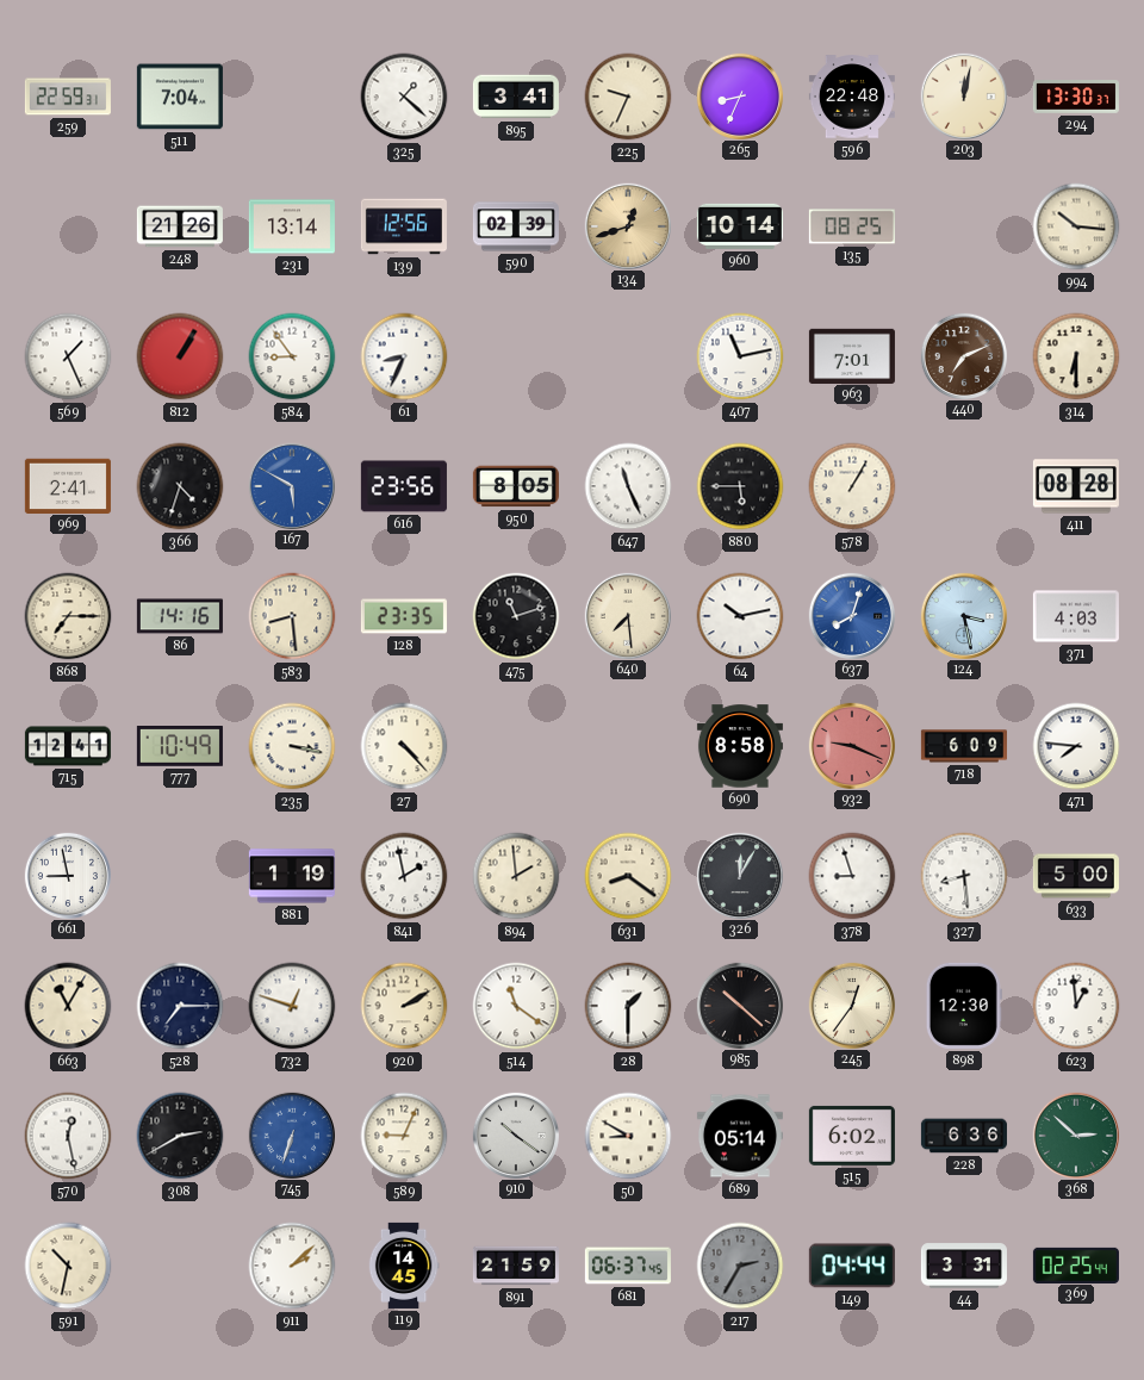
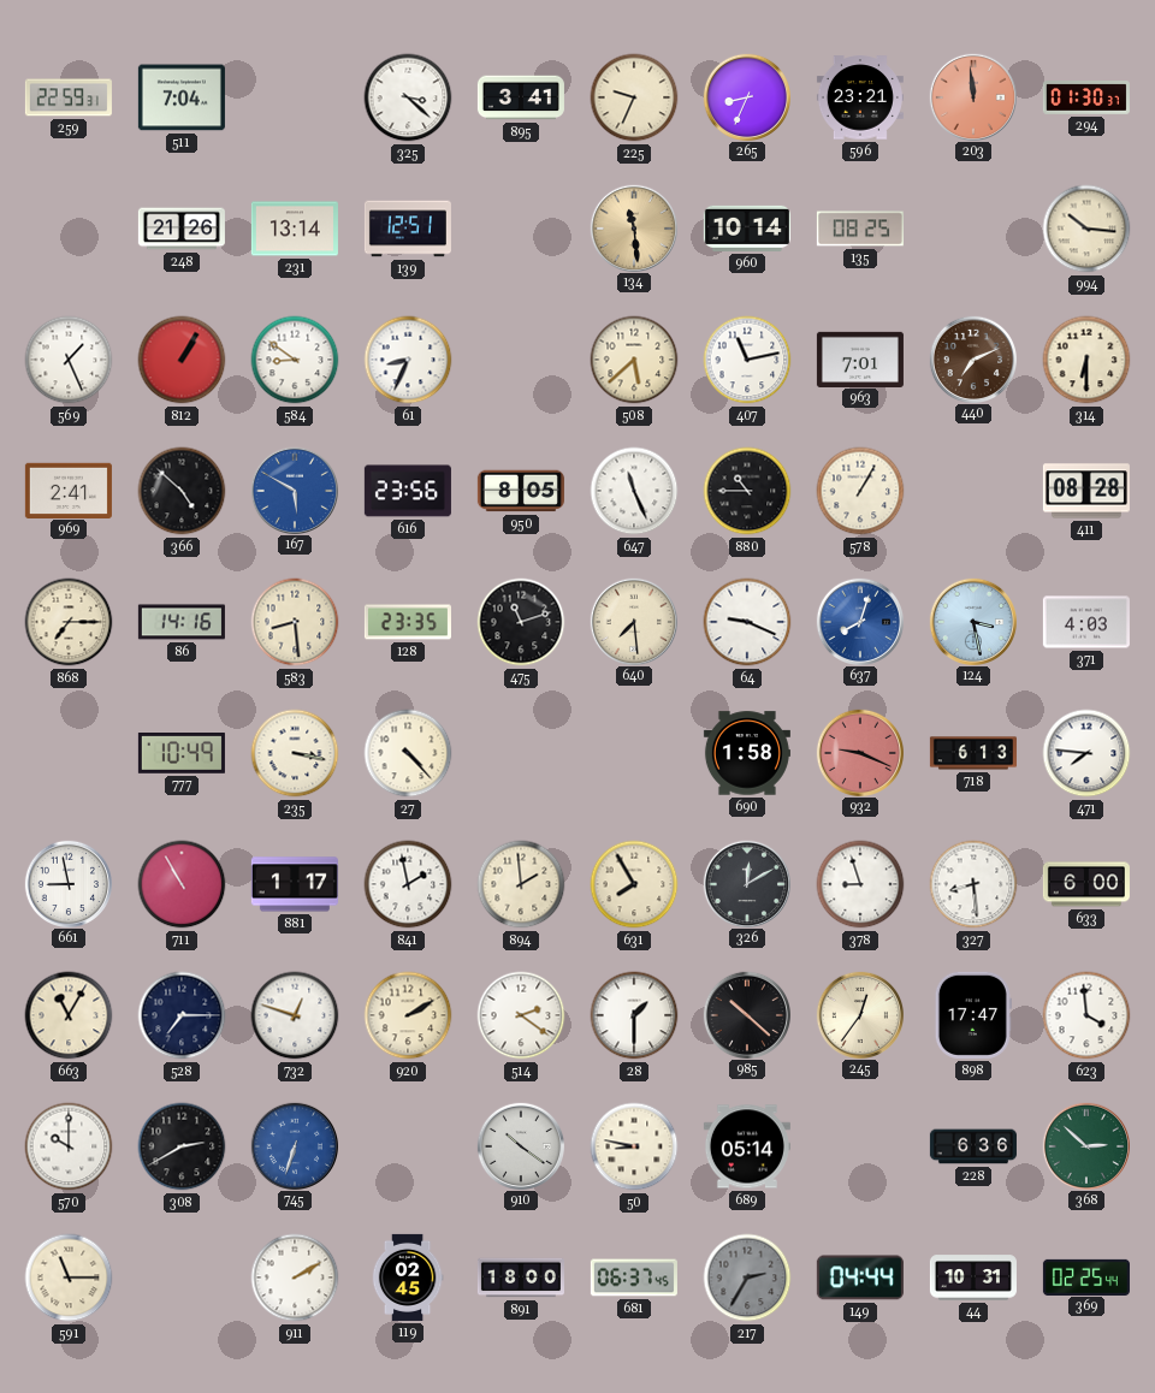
325: 1:22 -> 3:22 (408, 97)
596: 22:48 -> 23:21 (860, 97)
203: 12:02 -> 11:59 (972, 96)
203 dial: cream -> salmon (972, 96)
294: 13:30 -> 01:30 (1086, 99)
139: 12:56 -> 12:51 (408, 229)
590: 02:39 -> none (516, 226)
134: 12:42 -> 11:29 (633, 227)
584: 8:54 -> 8:51 (295, 360)
508: none -> 5:38 (634, 360)
366: 4:33 -> 4:52 (182, 491)
880: 5:45 -> 10:45 (747, 491)
64: 10:13 -> 9:19 (747, 622)
715: 12:41 -> none (68, 746)
690: 8:58 -> 1:58 (747, 753)
718: 6:09 -> 6:13 (973, 753)
711: none -> 10:55 (182, 884)
881: 1:19 -> 1:17 (295, 884)
631: 8:21 -> 7:55 (634, 884)
326: 12:05 -> 12:10 (746, 883)
633: 5:00 -> 6:00 (1086, 884)
514: 11:21 -> 2:21 (521, 1015)
898: 12:30 -> 17:47 (973, 1015)
623: 12:59 -> 3:59 (1086, 1015)
570: 12:28 -> 10:00 (69, 1146)
589: 9:04 -> none (404, 1136)
50: 8:50 -> 8:47 (634, 1146)
515: 6:02 -> none (852, 1136)
591: 10:32 -> 11:15 (69, 1278)
911: 2:08 -> 2:10 (295, 1278)
119: 14:45 -> 02:45 (408, 1278)
891: 21:59 -> 18:00 (521, 1278)
44: 3:31 -> 10:31 (973, 1278)
